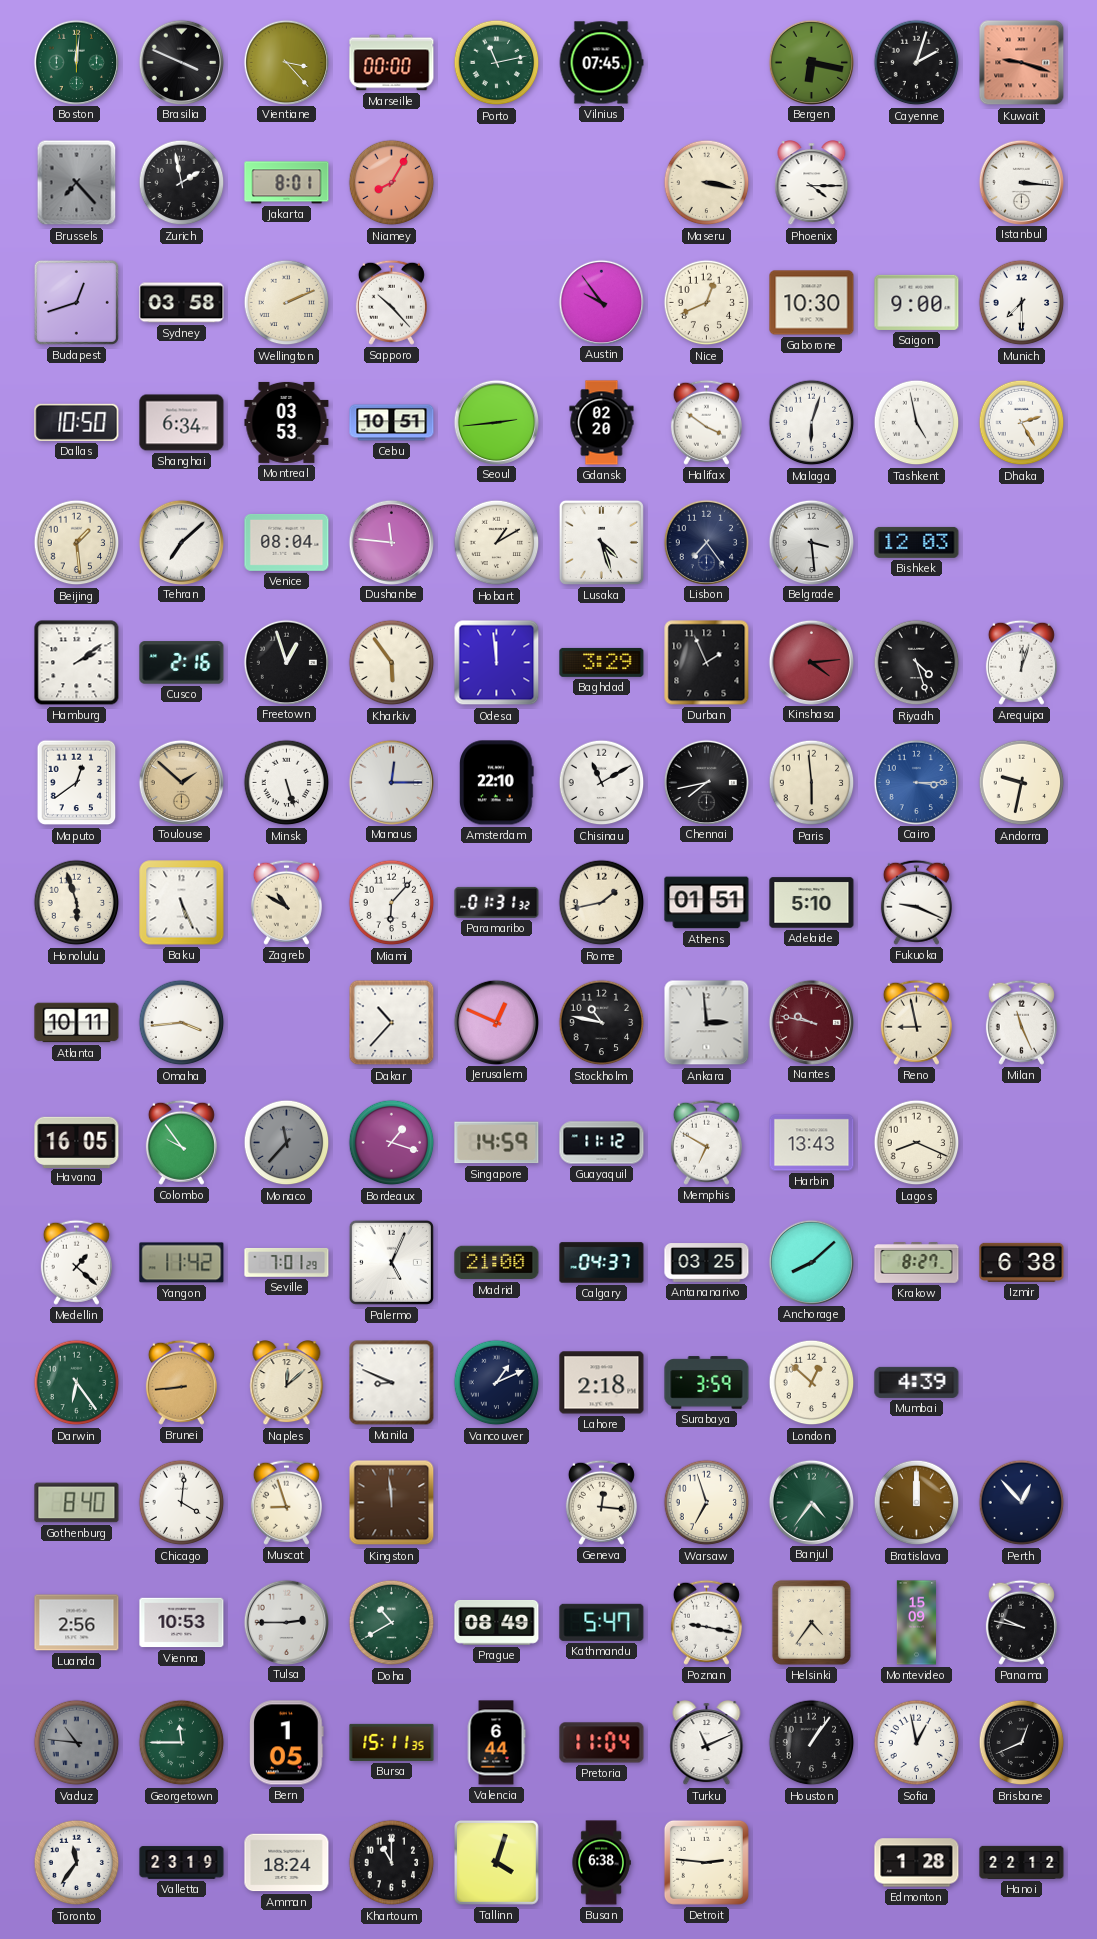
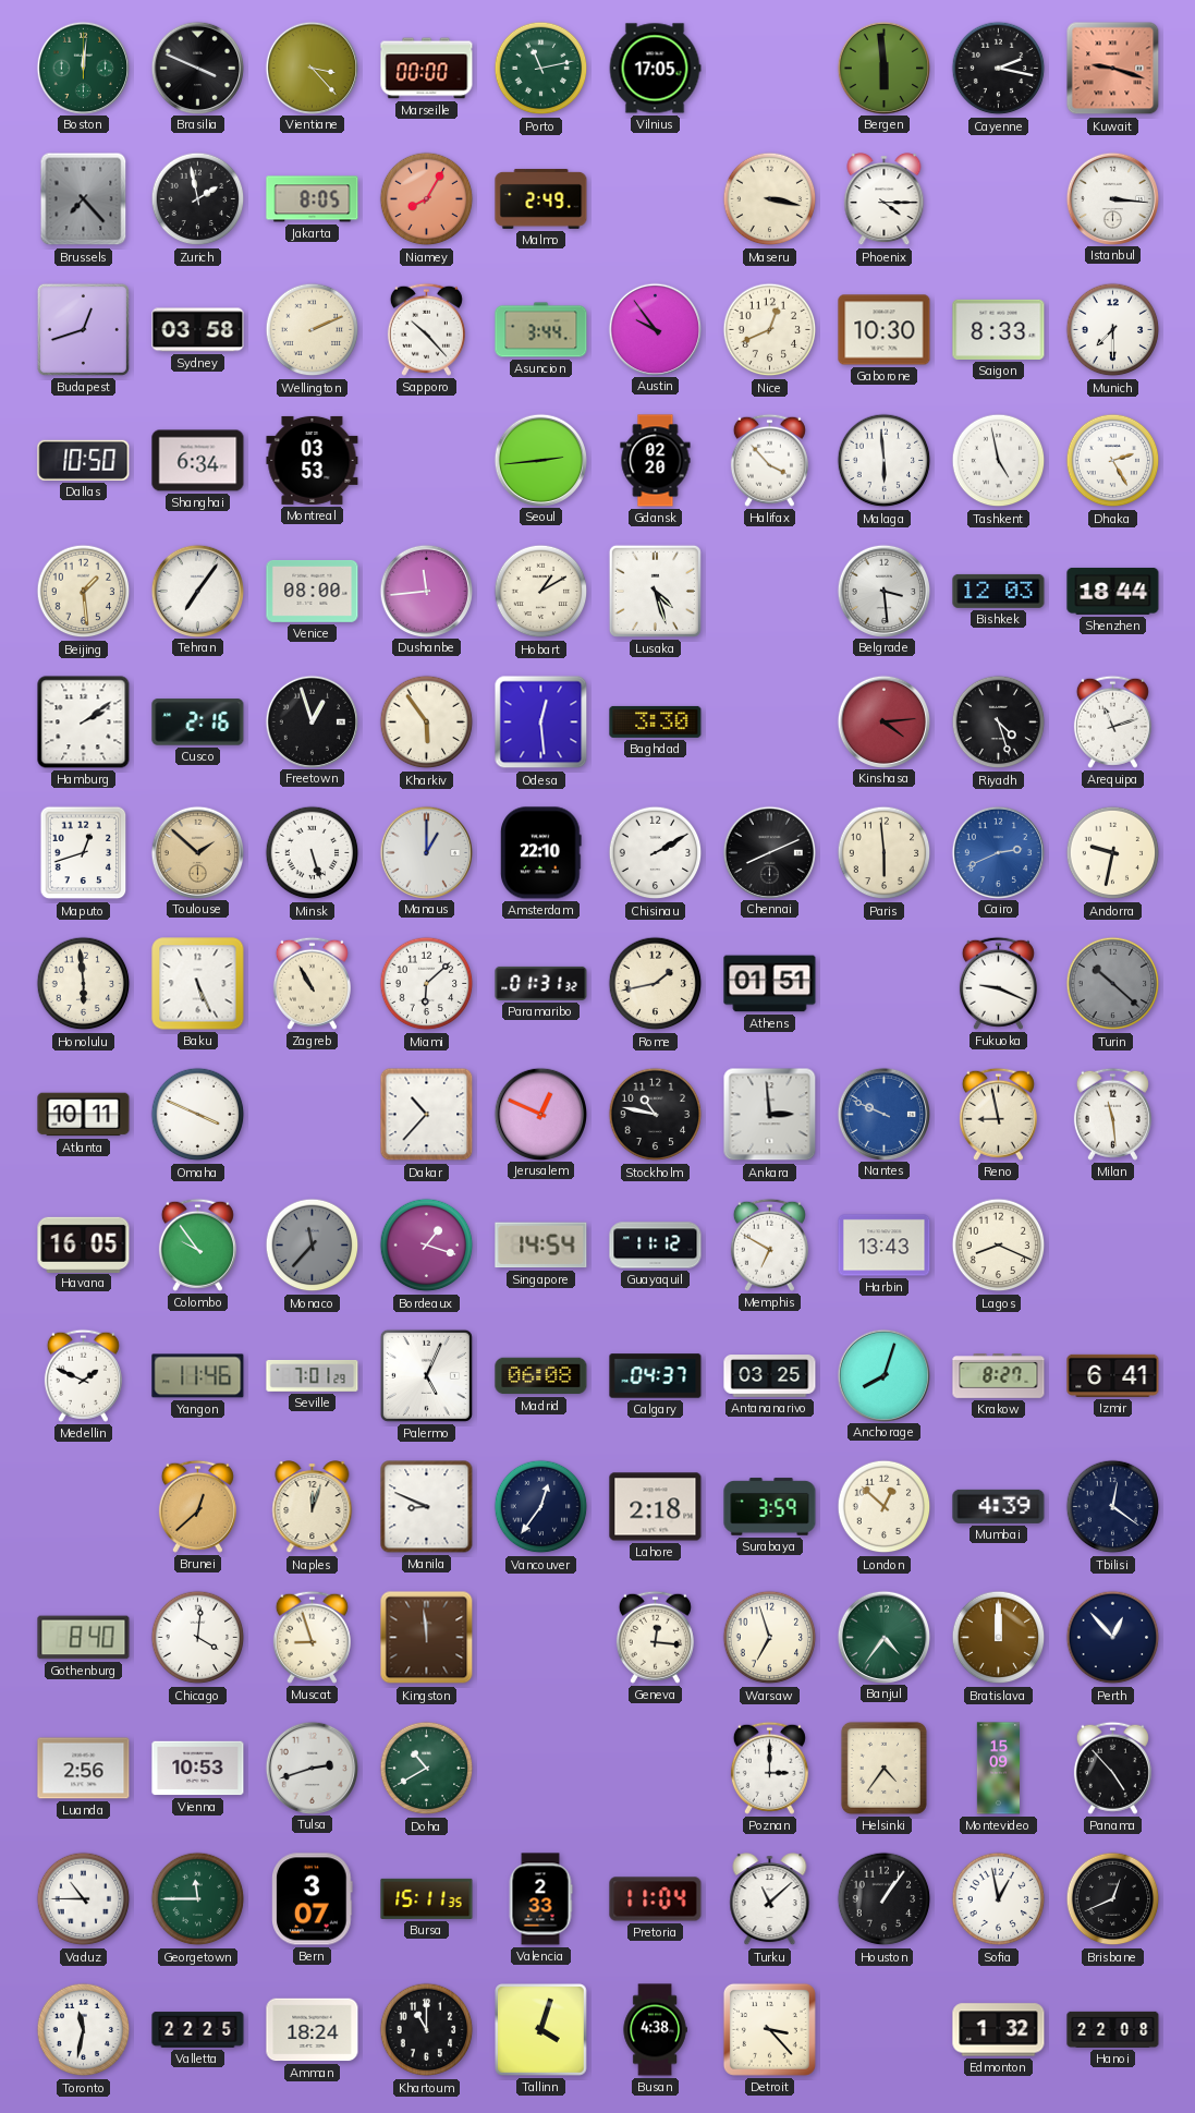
Vilnius: 07:45 -> 17:05 (655, 69)
Bergen: 6:17 -> 5:59 (883, 68)
Cayenne: 2:03 -> 2:17 (999, 69)
Jakarta: 8:01 -> 8:05 (313, 199)
Malmo: none -> 2:49 (541, 198)
Asuncion: none -> 3:44 (541, 330)
Saigon: 9:00 -> 8:33 (999, 329)
Cebu: 10:51 -> none (392, 423)
Halifax: 3:51 -> 3:53 (769, 460)
Malaga: 6:03 -> 5:59 (885, 461)
Tehran: 7:08 -> 7:06 (197, 591)
Venice: 08:04 -> 08:00 (313, 591)
Dushanbe: 11:46 -> 11:44 (426, 591)
Lisbon: 7:24 -> none (706, 542)
Shenzhen: none -> 18:44 (1113, 591)
Odesa: 11:59 -> 12:29 (541, 722)
Baghdad: 3:29 -> 3:30 (656, 721)
Durban: 1:56 -> none (707, 663)
Arequipa: 12:03 -> 11:12 (1112, 721)
Maputo: 12:39 -> 12:42 (84, 853)
Manaus: 12:15 -> 1:00 (426, 852)
Chisinau: 11:10 -> 2:10 (656, 853)
Chennai: 7:43 -> 8:11 (769, 852)
Cairo: 3:15 -> 2:41 (998, 852)
Honolulu: 5:57 -> 5:59 (84, 984)
Zagreb: 10:50 -> 10:55 (312, 983)
Miami: 6:07 -> 6:08 (427, 984)
Adelaide: 5:10 -> none (812, 903)
Turin: none -> 10:22 (1113, 984)
Omaha: 3:44 -> 3:49 (198, 1115)
Nantes: 9:47 -> 9:49 (883, 1114)
Nantes dial: burgundy -> blue (883, 1114)
Milan: 11:26 -> 11:29 (1112, 1114)
Singapore: 14:59 -> 14:54 (541, 1246)
Medellin: 1:22 -> 1:49 (83, 1375)
Yangon: 11:42 -> 11:46 (198, 1376)
Madrid: 21:00 -> 06:08 (541, 1376)
Anchorage: 8:08 -> 8:03 (883, 1375)
Izmir: 6:38 -> 6:41 (1113, 1375)
Darwin: 6:24 -> none (77, 1383)
Brunei: 8:44 -> 12:38 (197, 1506)
Naples: 12:08 -> 12:03 (313, 1507)
Vancouver: 1:11 -> 12:36 (541, 1507)
Tbilisi: none -> 12:21 (1113, 1507)
Tulsa: 2:45 -> 2:42 (312, 1768)
Prague: 08:49 -> none (497, 1622)
Kathmandu: 5:47 -> none (602, 1622)
Poznan: 9:17 -> 3:00 (769, 1768)
Panama: 9:47 -> 4:53 (1112, 1768)
Vaduz: 10:46 -> 10:45 (84, 1899)
Vaduz dial: grey -> white (84, 1899)
Bern: 1:05 -> 3:07 (313, 1899)
Valencia: 6:44 -> 2:33 (540, 1899)
Turku: 11:11 -> 11:08 (770, 1899)
Toronto: 11:36 -> 11:32 (84, 2030)
Valletta: 23:19 -> 22:25 (198, 2030)
Busan: 6:38 -> 4:38 (655, 2030)
Detroit: 2:46 -> 3:23 (769, 2029)
Edmonton: 1:28 -> 1:32 (999, 2030)
Hanoi: 22:12 -> 22:08 (1113, 2029)
